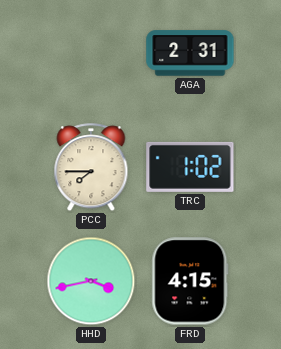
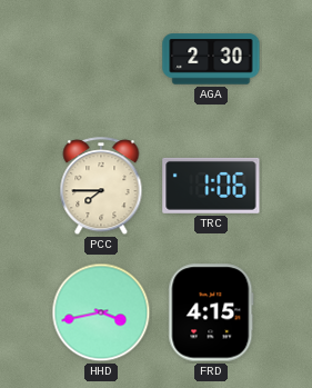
AGA: 2:31 -> 2:30 (211, 59)
TRC: 1:02 -> 1:06 (211, 186)
